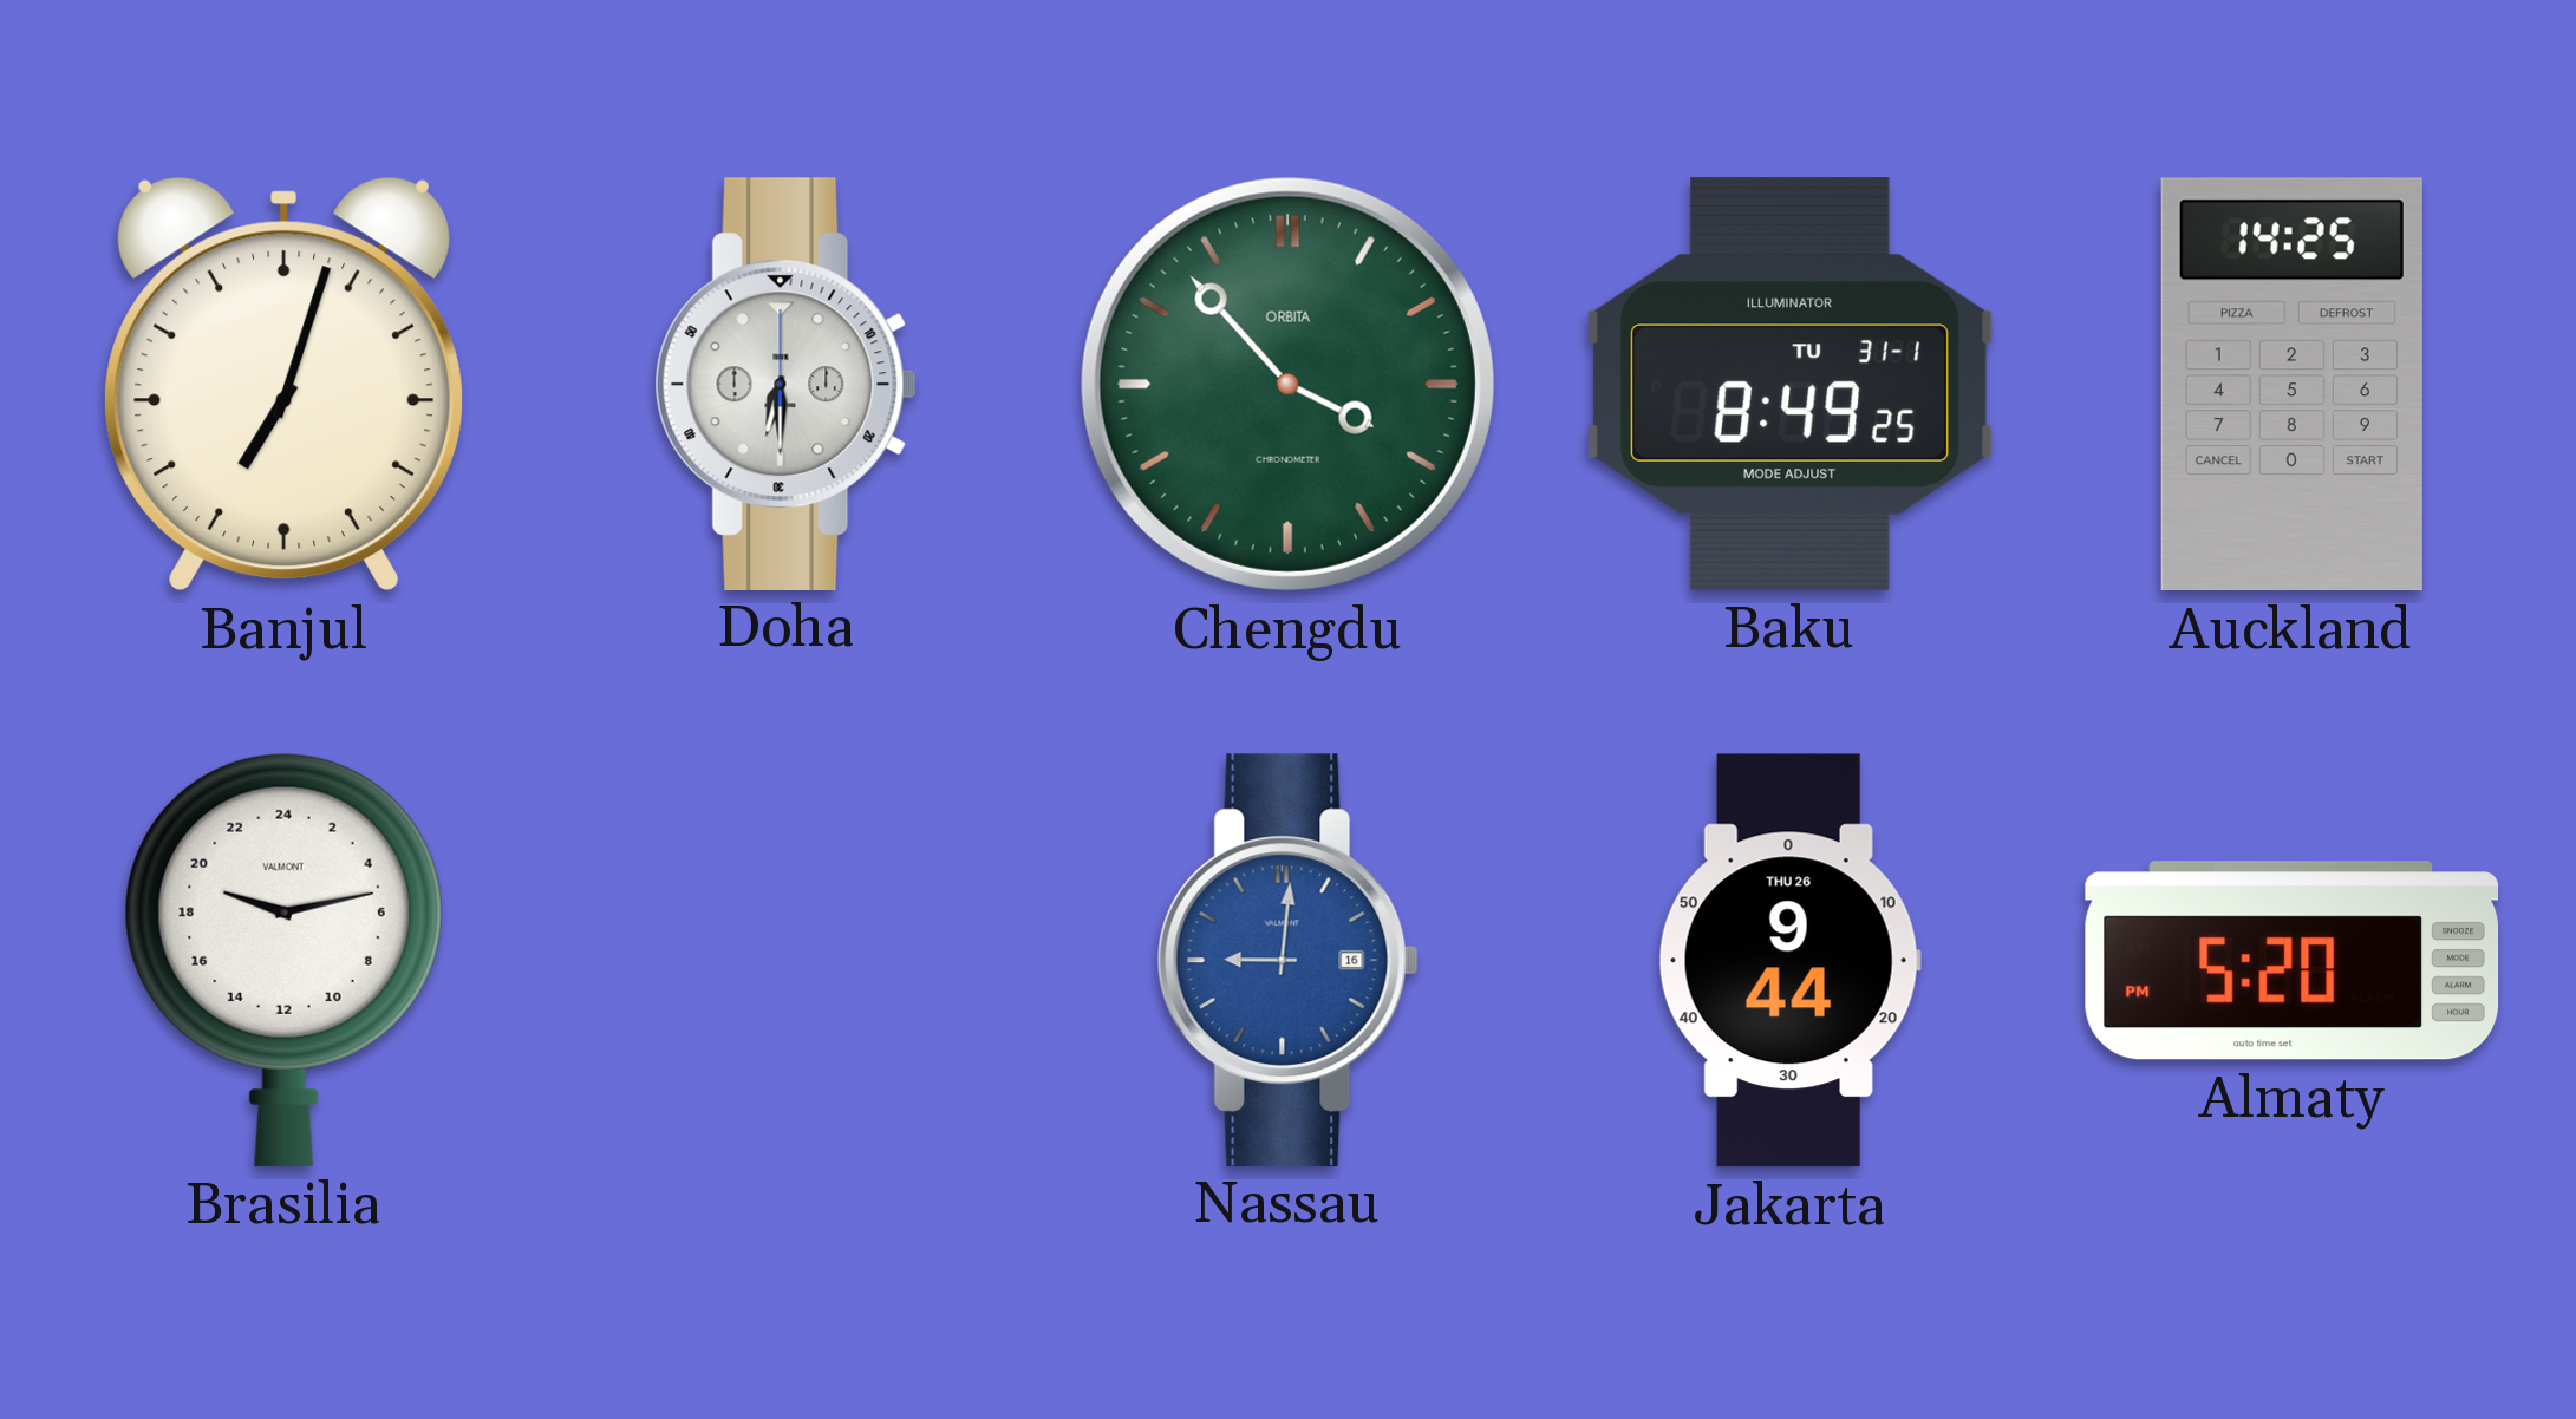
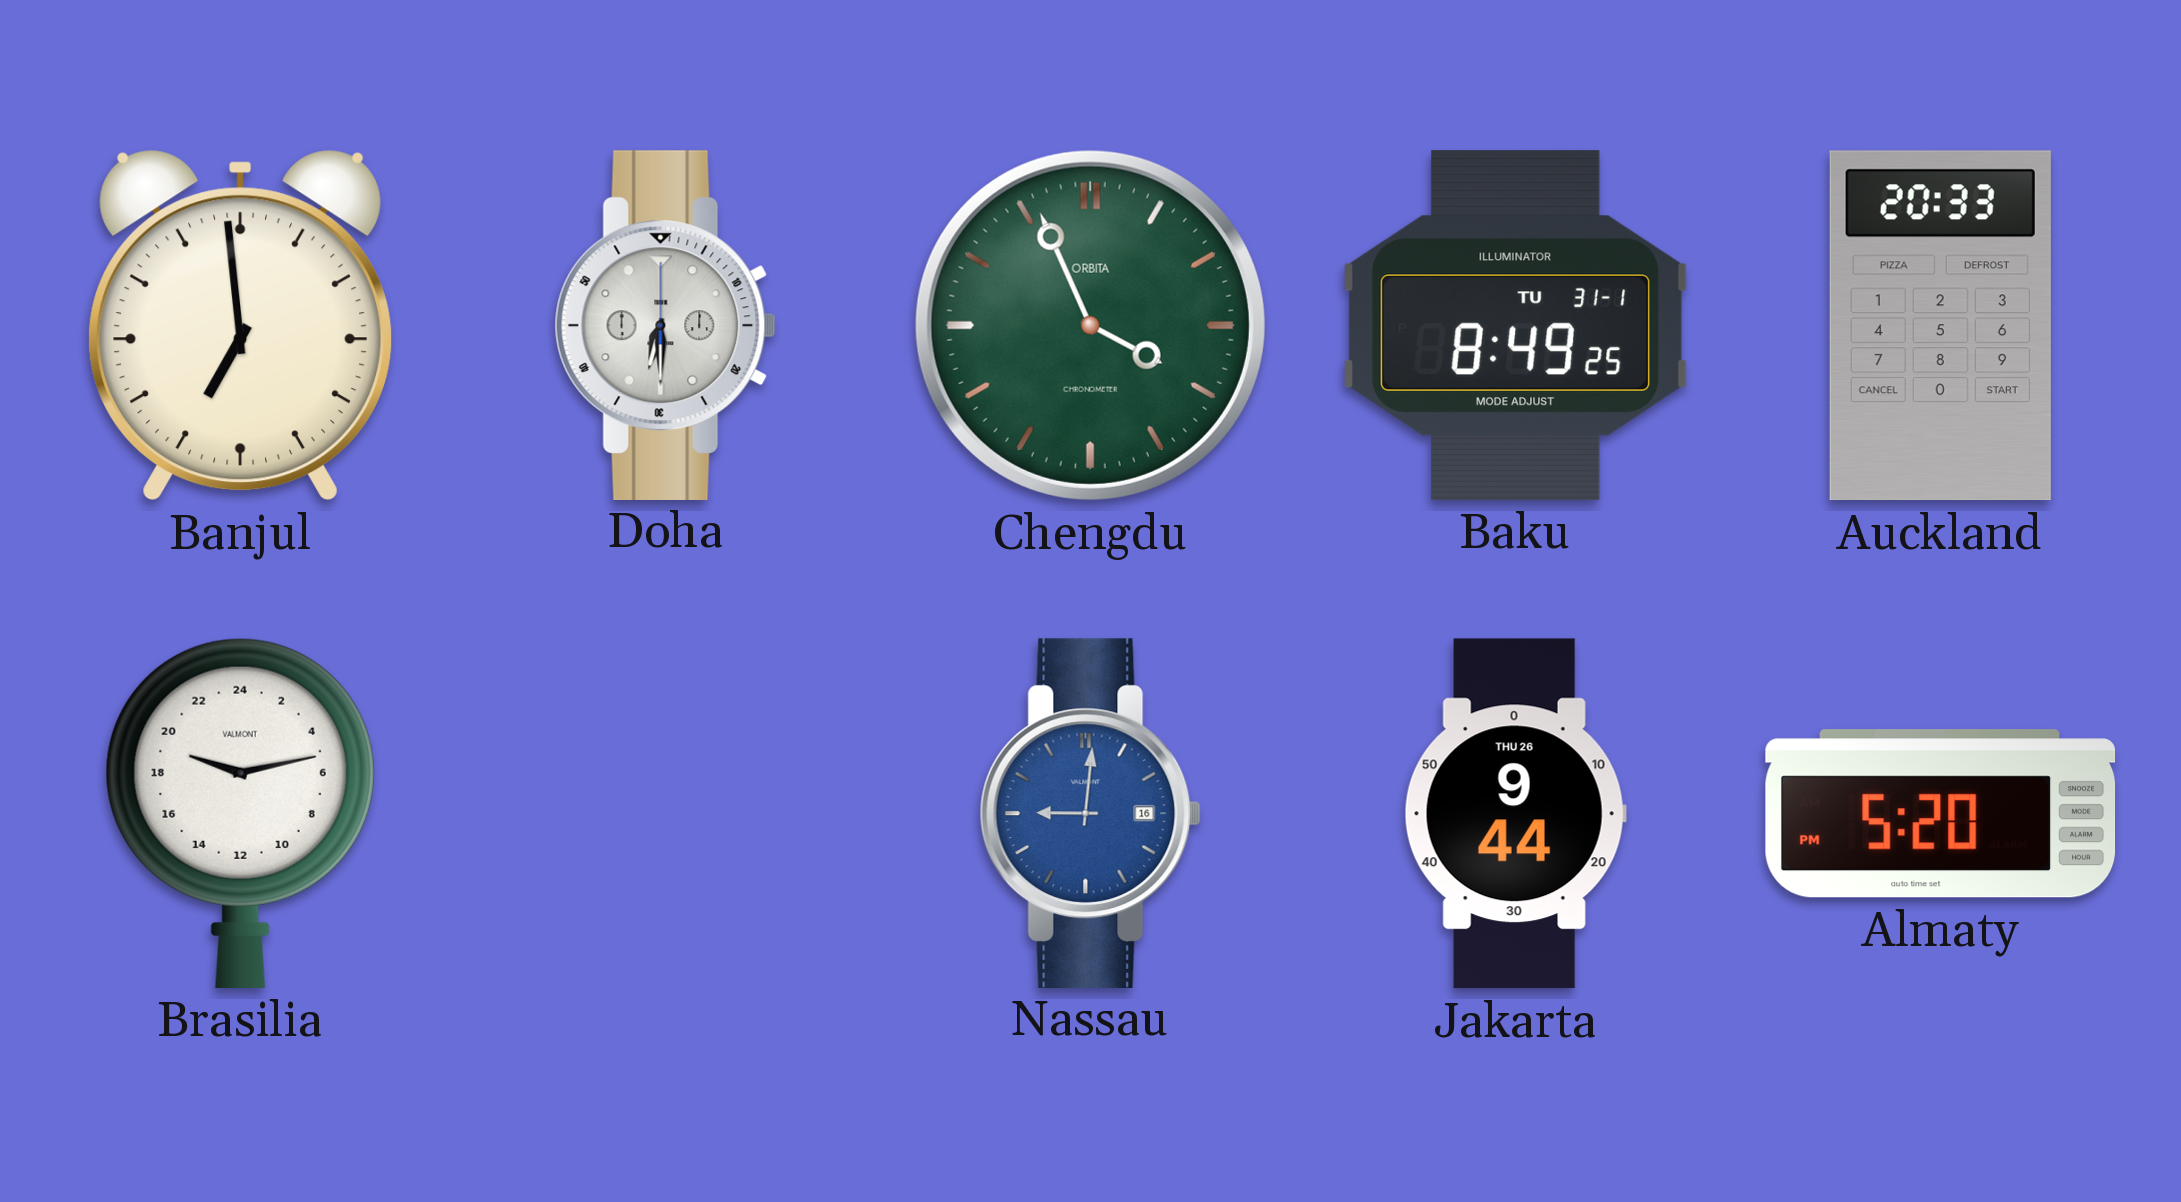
Banjul: 7:03 -> 6:59 (240, 325)
Chengdu: 3:53 -> 3:56 (1090, 325)
Auckland: 14:25 -> 20:33 (1940, 326)
